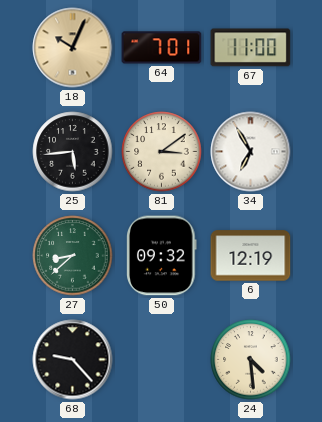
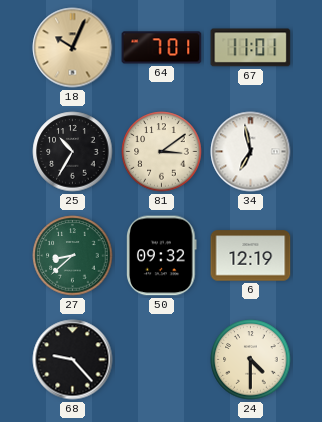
67: 11:00 -> 11:01 (251, 48)
25: 5:44 -> 10:35 (73, 152)
34: 6:55 -> 6:58 (251, 152)
24: 4:29 -> 4:30 (251, 360)
